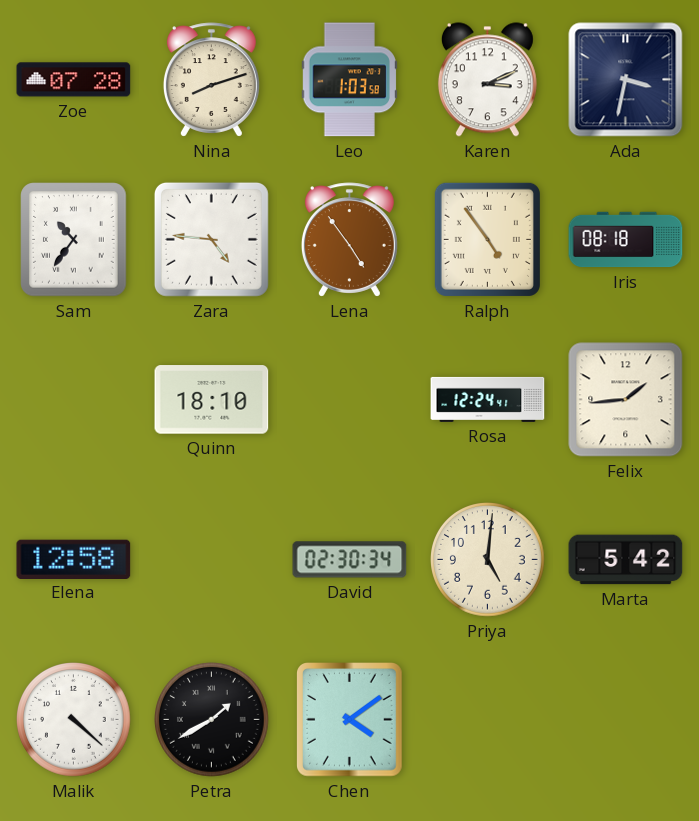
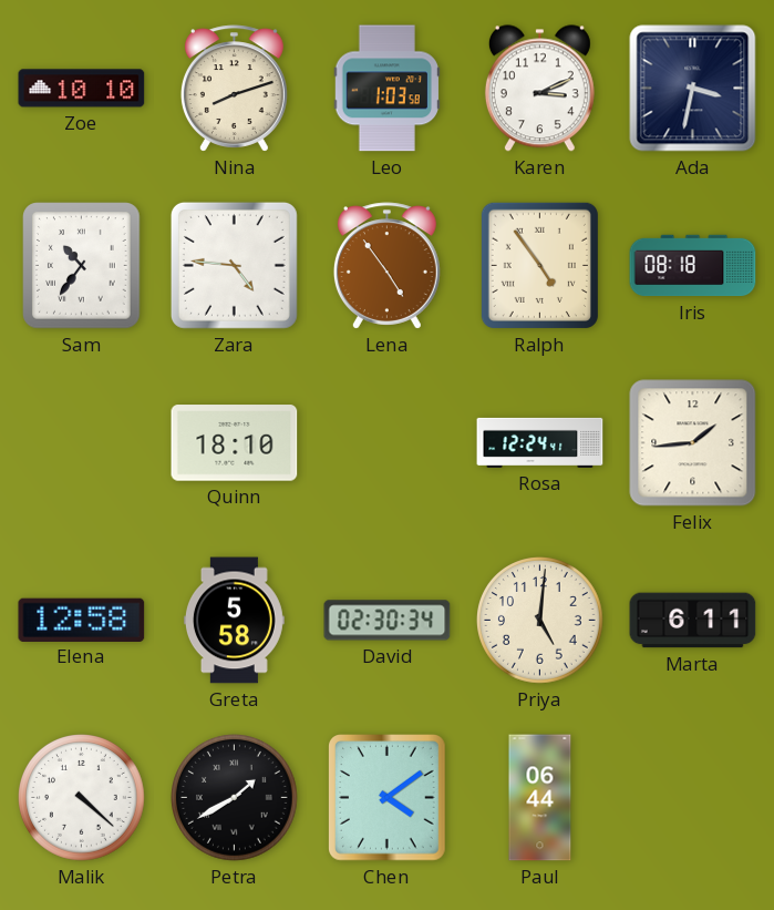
Zoe: 07:28 -> 10:10 (82, 89)
Greta: none -> 5:58 (234, 621)
Marta: 5:42 -> 6:11 (693, 621)
Paul: none -> 06:44 (540, 798)
